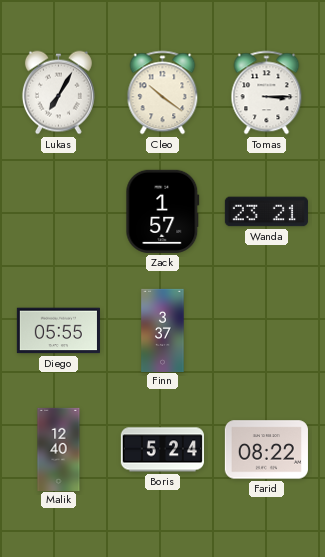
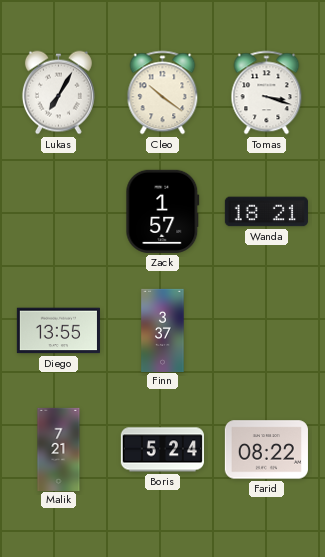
Tomas: 3:15 -> 3:18 (267, 93)
Wanda: 23:21 -> 18:21 (266, 212)
Diego: 05:55 -> 13:55 (58, 331)
Malik: 12:40 -> 7:21 (59, 449)
